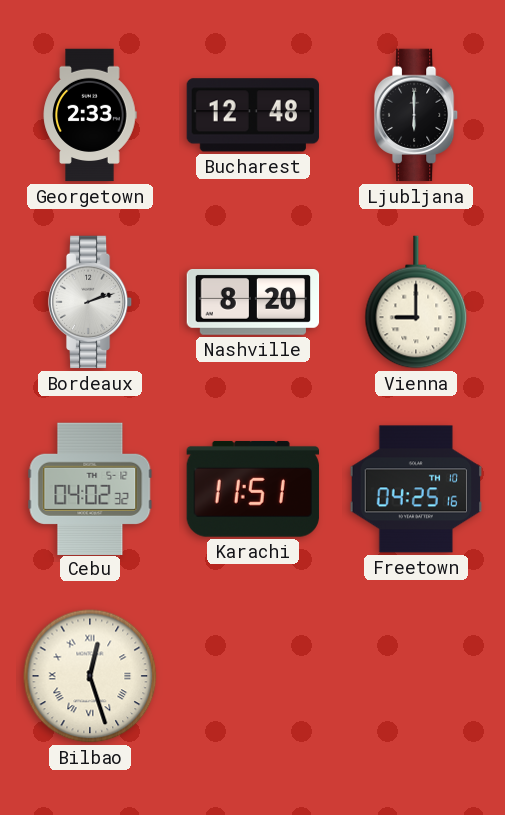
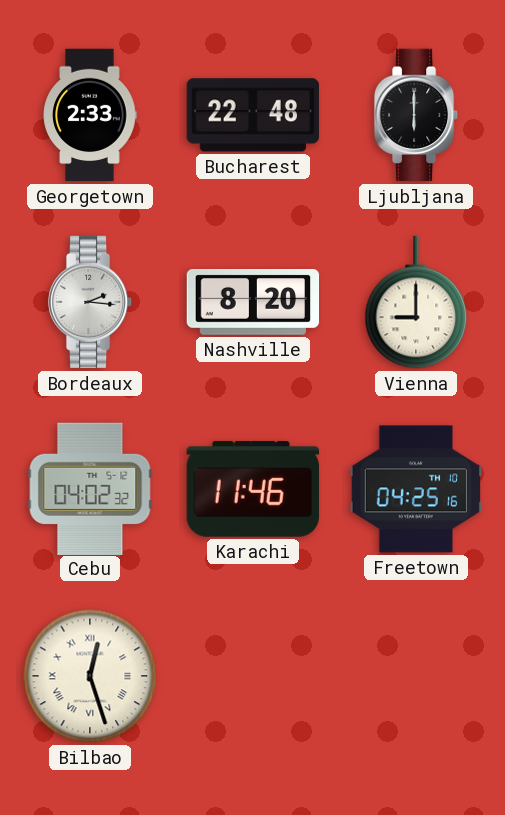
Bucharest: 12:48 -> 22:48 (252, 115)
Bordeaux: 2:12 -> 2:16 (90, 302)
Karachi: 11:51 -> 11:46 (253, 489)
